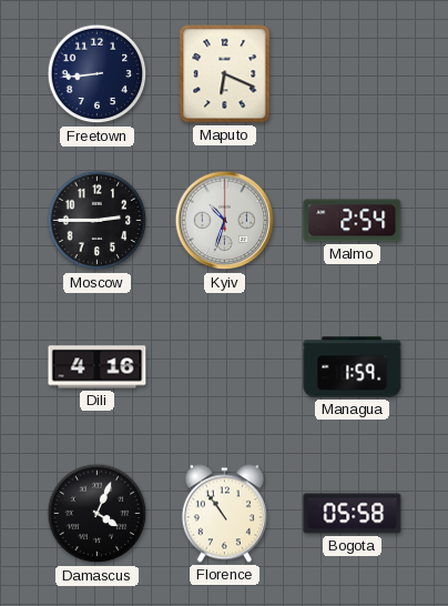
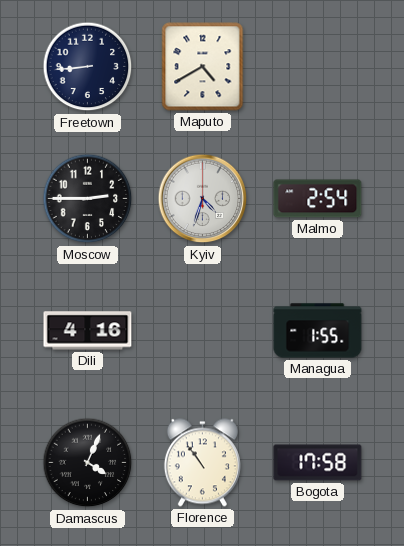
Maputo: 6:19 -> 4:40 (203, 67)
Kyiv: 10:33 -> 4:33 (203, 199)
Managua: 1:59 -> 1:55 (318, 331)
Bogota: 05:58 -> 17:58 (318, 463)
